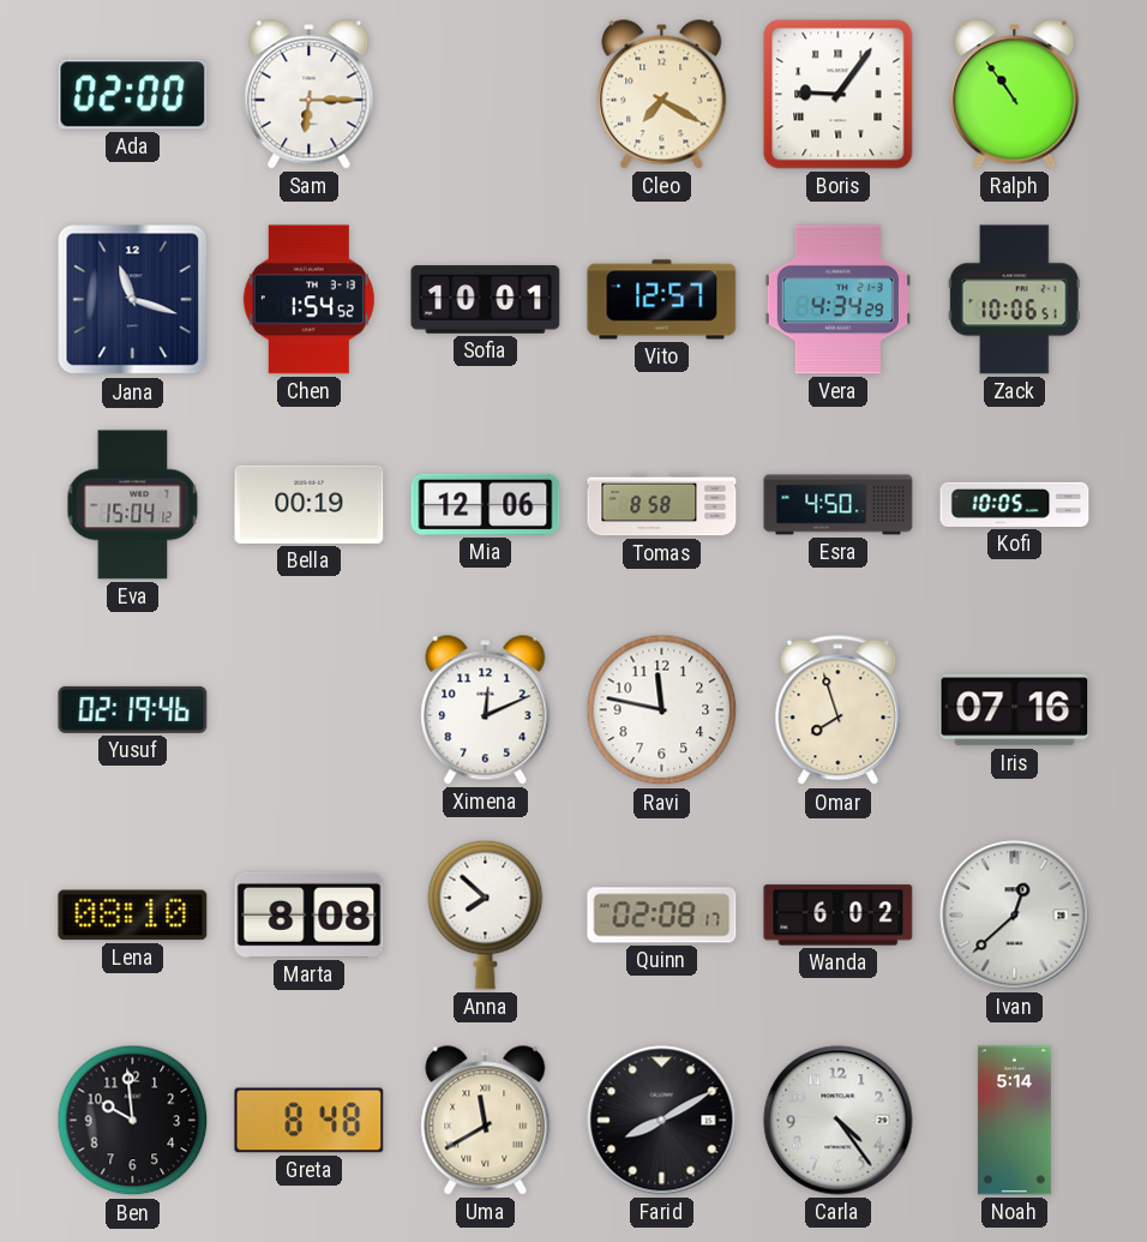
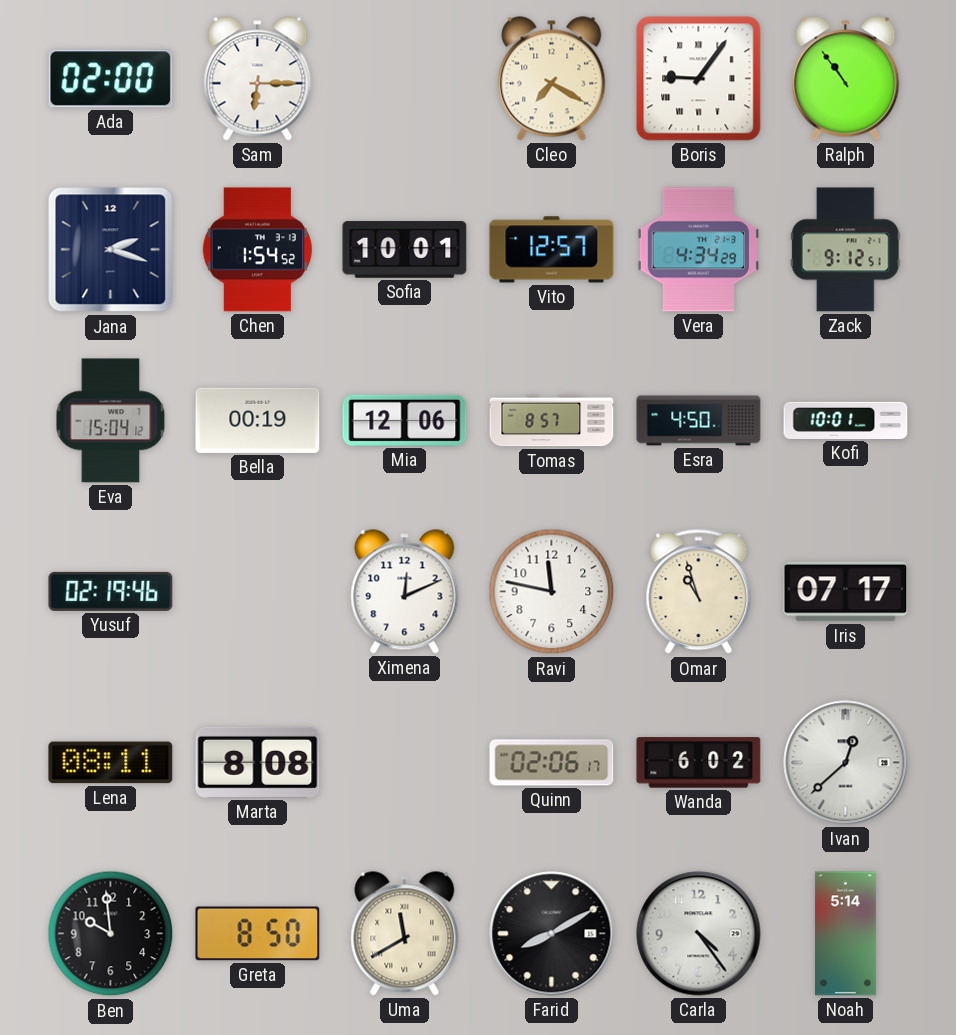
Jana: 11:18 -> 2:18 (111, 250)
Zack: 10:06 -> 9:12 (845, 250)
Tomas: 8:58 -> 8:57 (552, 421)
Kofi: 10:05 -> 10:01 (846, 420)
Omar: 7:57 -> 10:57 (699, 592)
Iris: 07:16 -> 07:17 (846, 592)
Lena: 08:10 -> 08:11 (111, 763)
Anna: 7:52 -> none (486, 914)
Quinn: 02:08 -> 02:06 (552, 763)
Greta: 8:48 -> 8:50 (258, 934)
